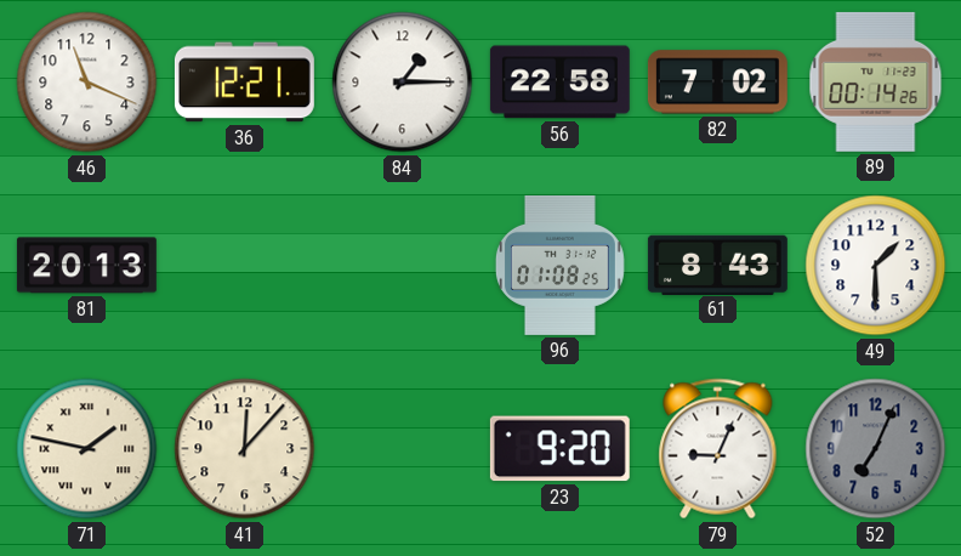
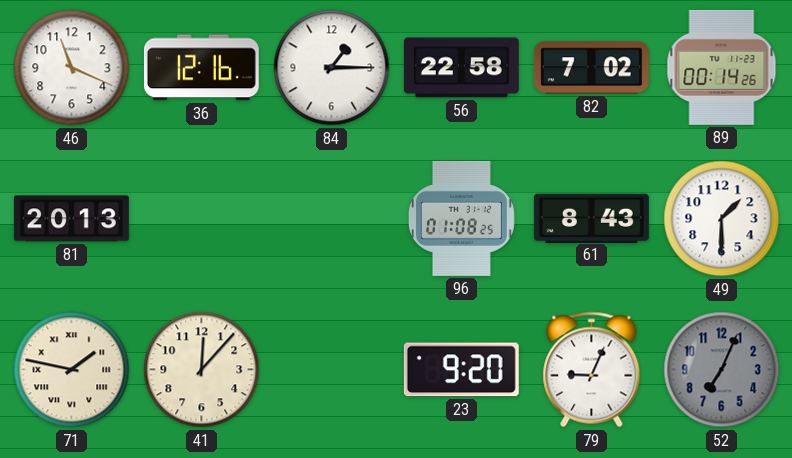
36: 12:21 -> 12:16 (201, 68)
